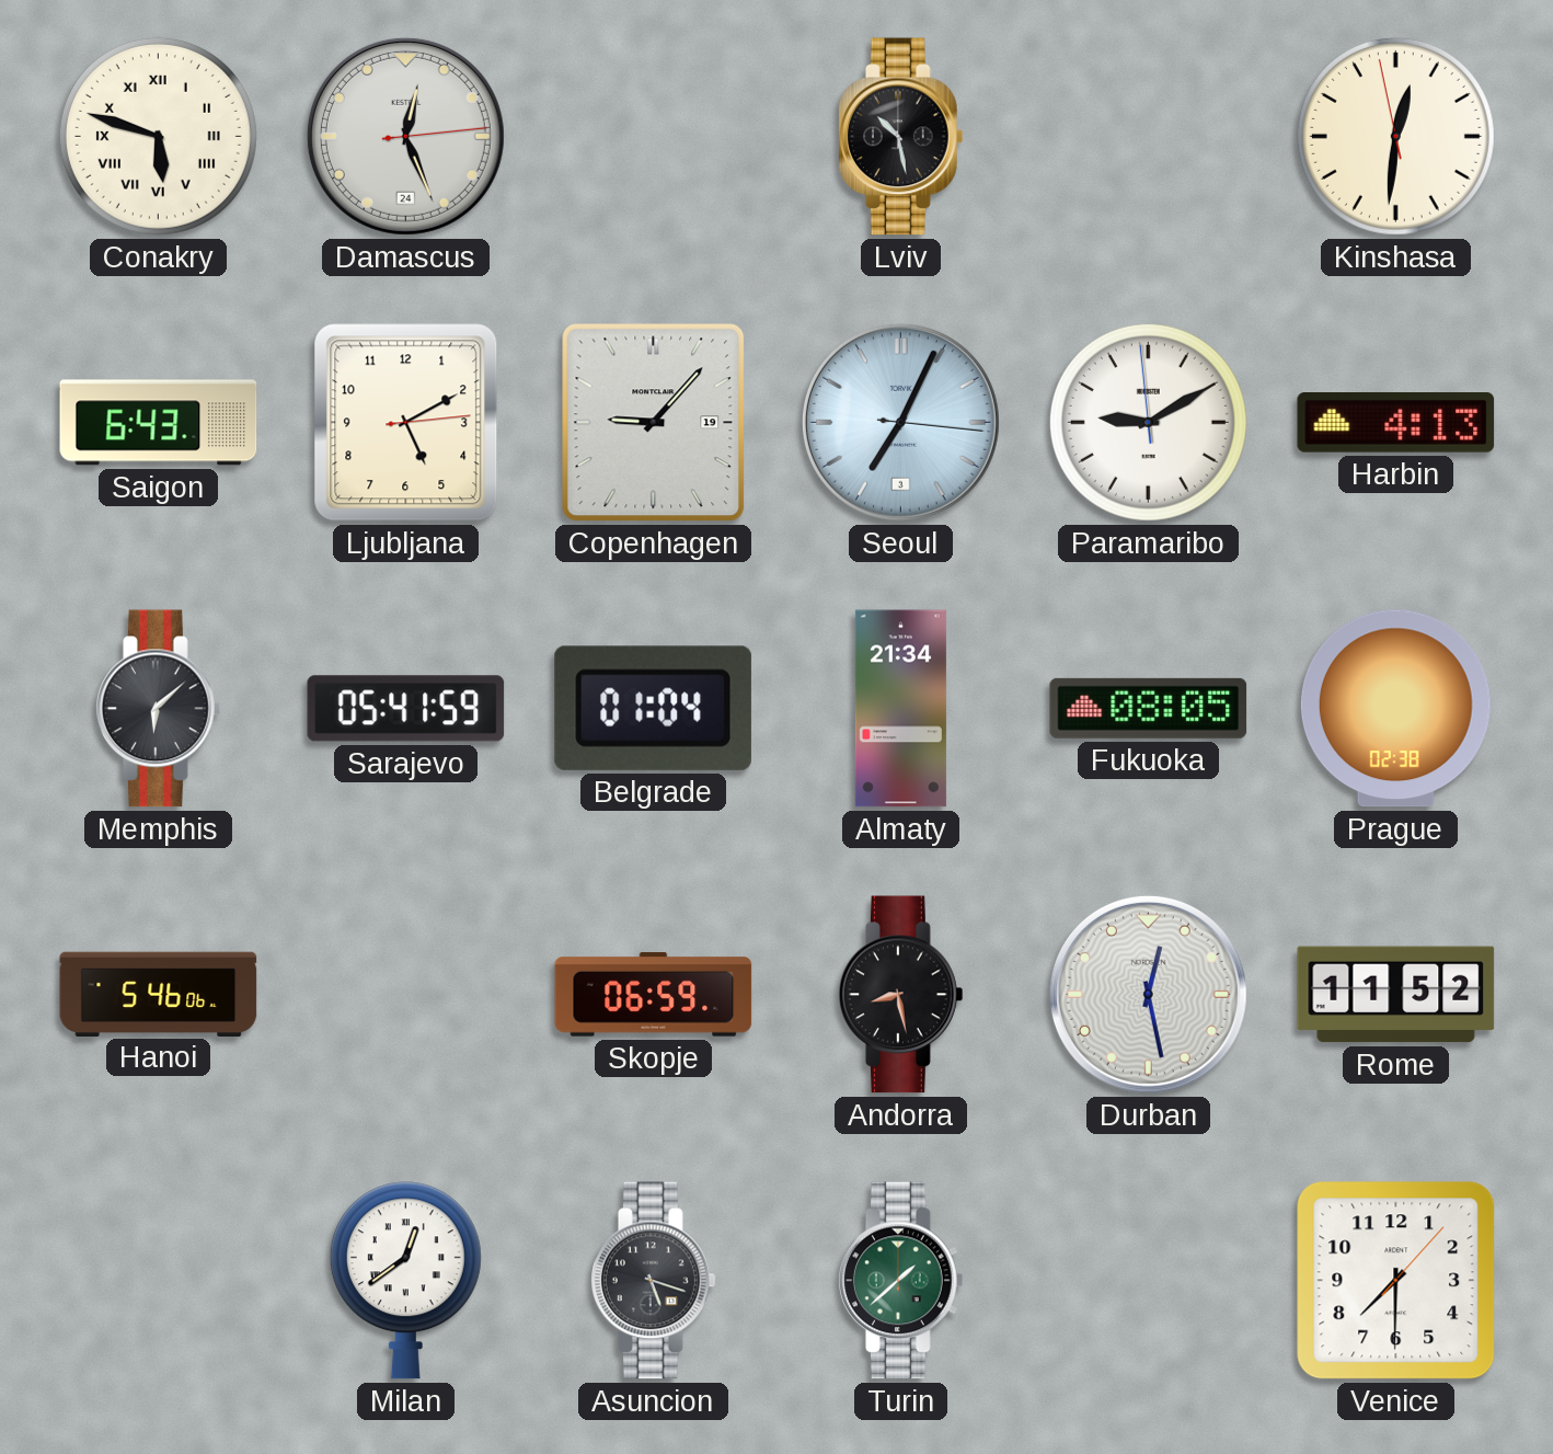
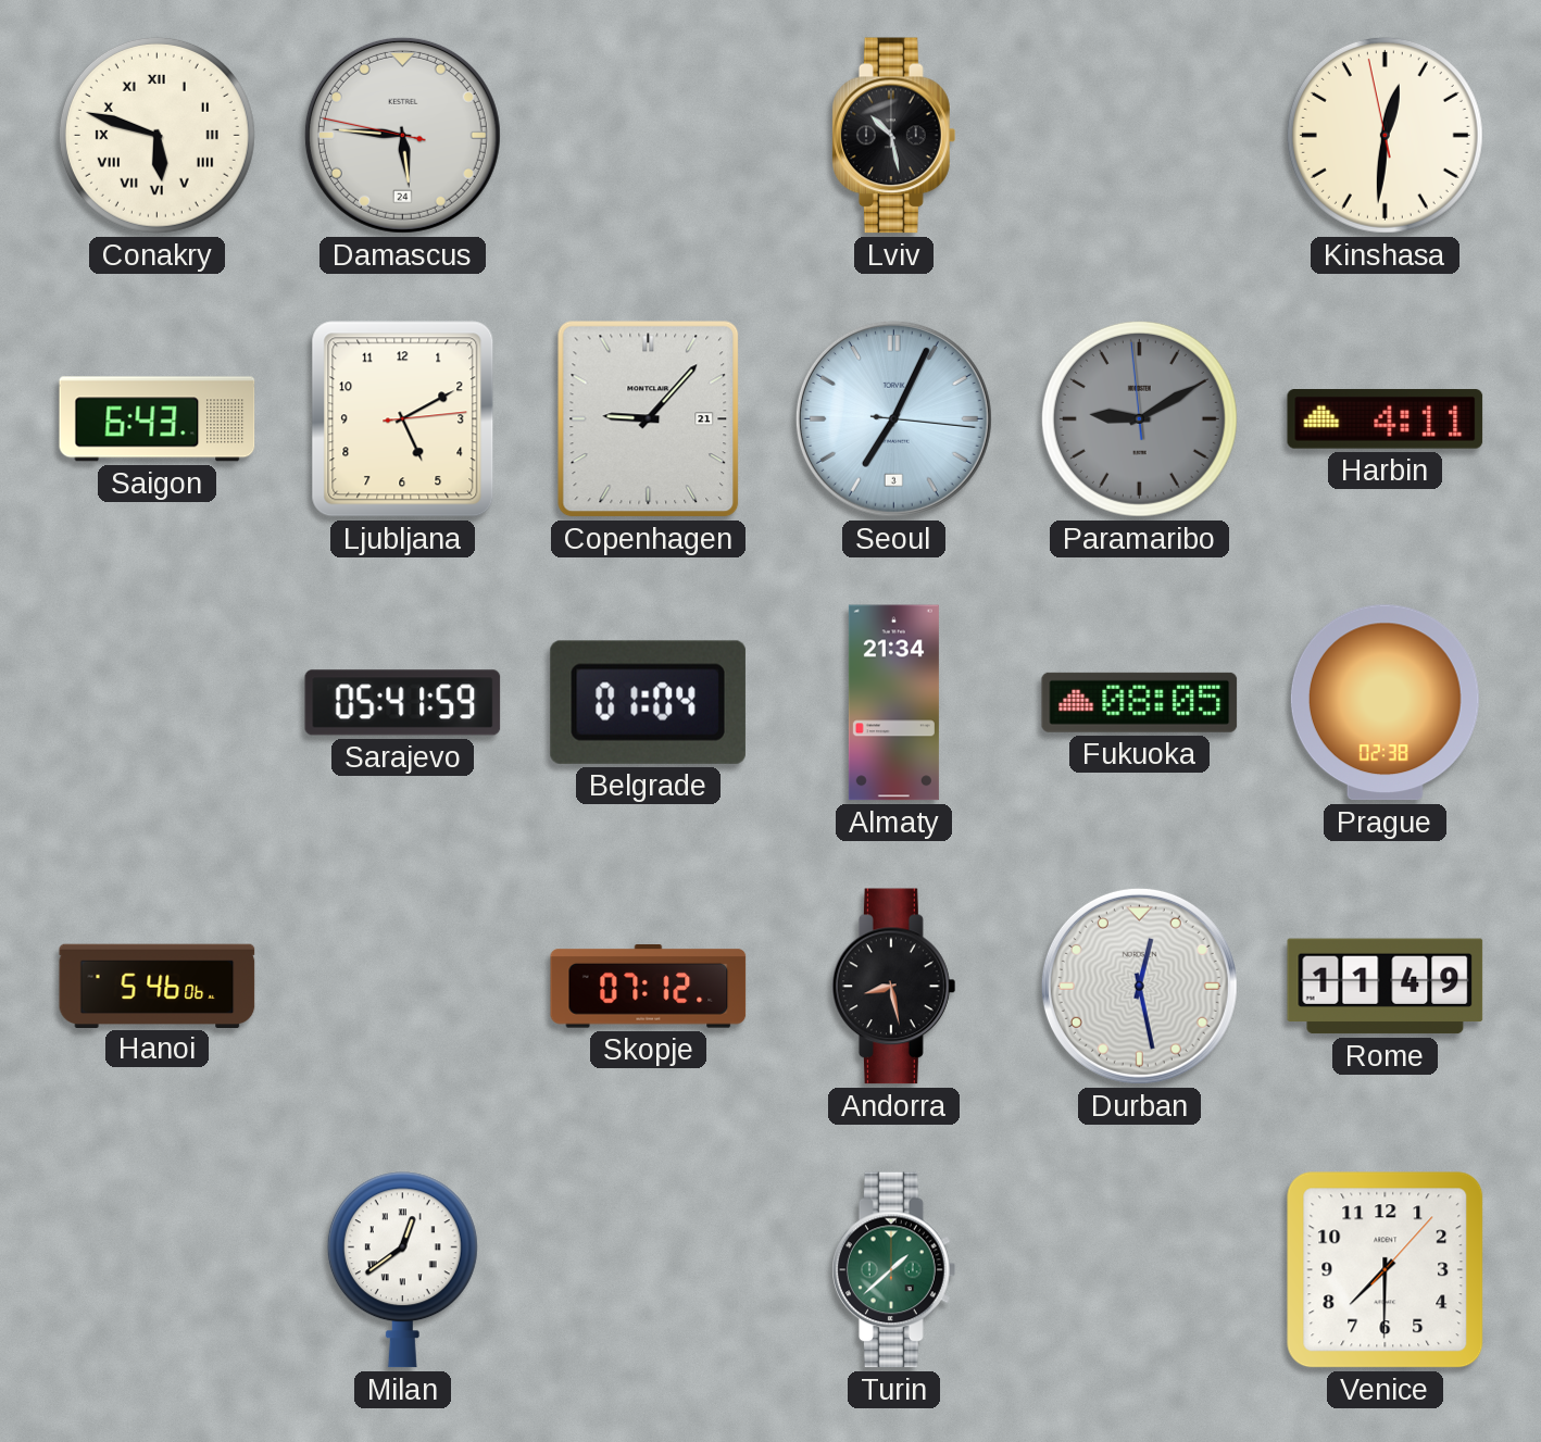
Damascus: 12:26 -> 5:45 (402, 135)
Copenhagen date: 19 -> 21 (649, 419)
Paramaribo dial: white -> grey (1139, 418)
Harbin: 4:13 -> 4:11 (1386, 419)
Memphis: 6:08 -> none (159, 709)
Skopje: 06:59 -> 07:12 (649, 987)
Rome: 11:52 -> 11:49 (1386, 987)
Asuncion: 5:18 -> none (654, 1281)
